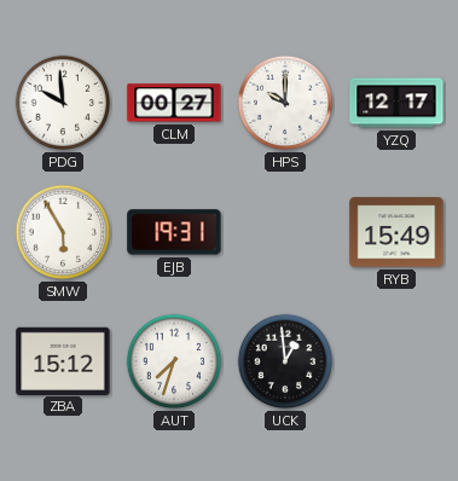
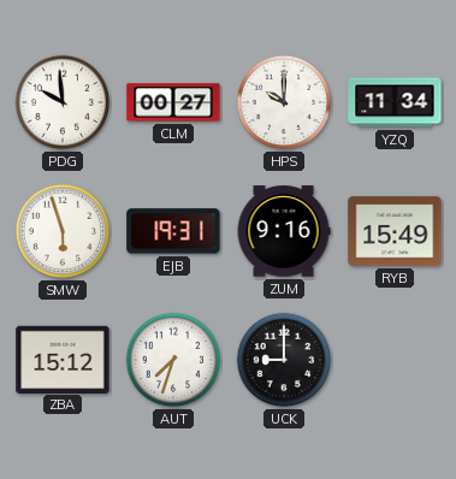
YZQ: 12:17 -> 11:34 (395, 102)
SMW: 5:55 -> 5:57 (63, 231)
ZUM: none -> 9:16 (284, 231)
UCK: 12:59 -> 9:00 (284, 360)
